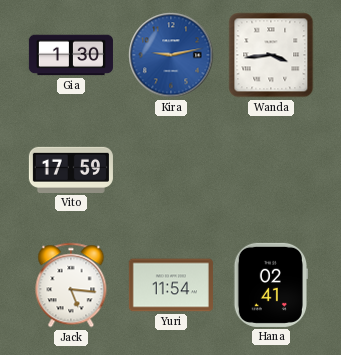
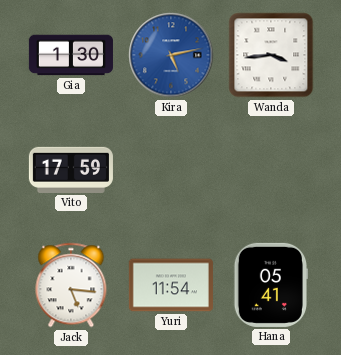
Kira: 9:13 -> 5:13 (171, 55)
Hana: 02:41 -> 05:41 (270, 285)
